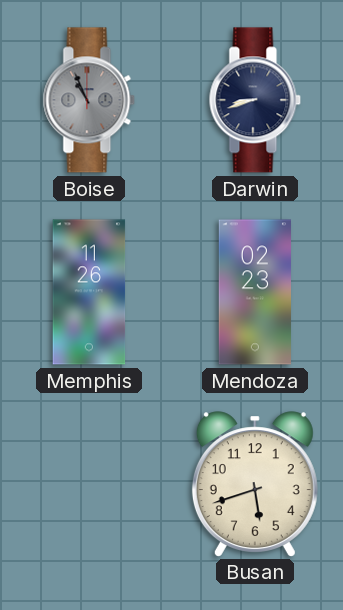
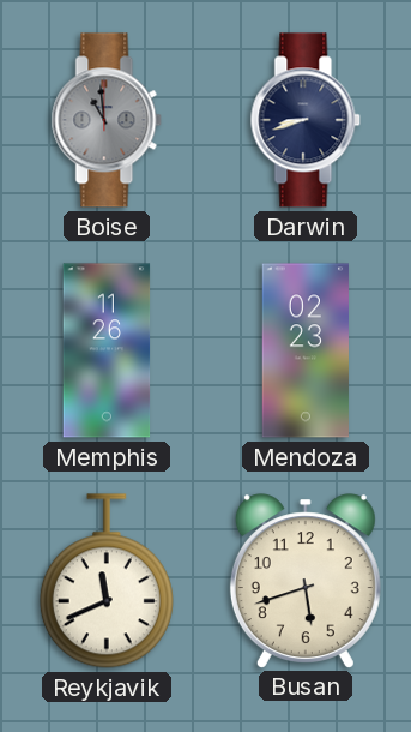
Boise: 10:56 -> 10:59 (107, 120)
Reykjavik: none -> 11:41 (107, 581)
